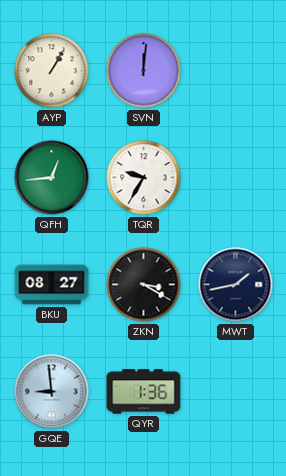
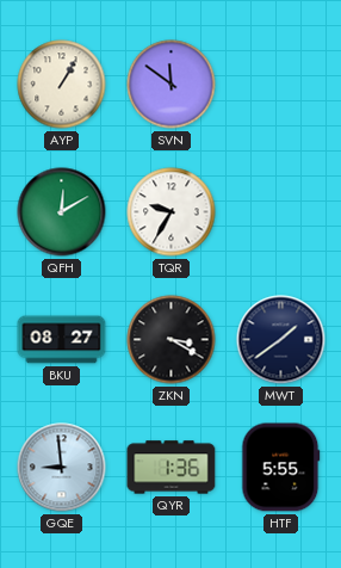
SVN: 12:01 -> 11:51 (172, 85)
QFH: 12:44 -> 12:10 (62, 212)
MWT: 1:43 -> 1:39 (281, 340)
HTF: none -> 5:55 (281, 468)
